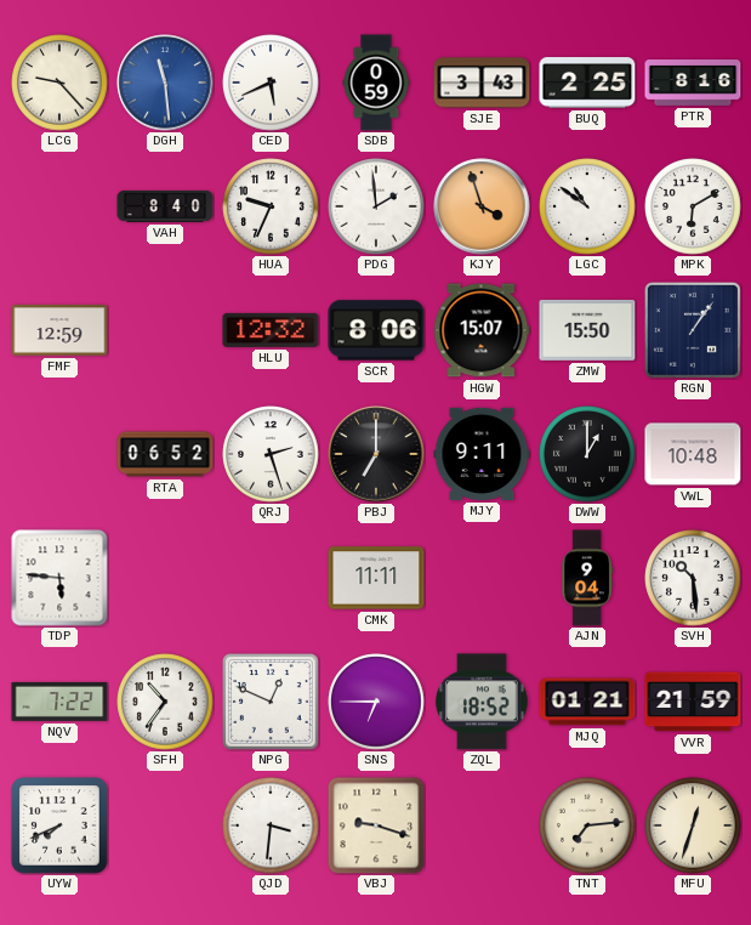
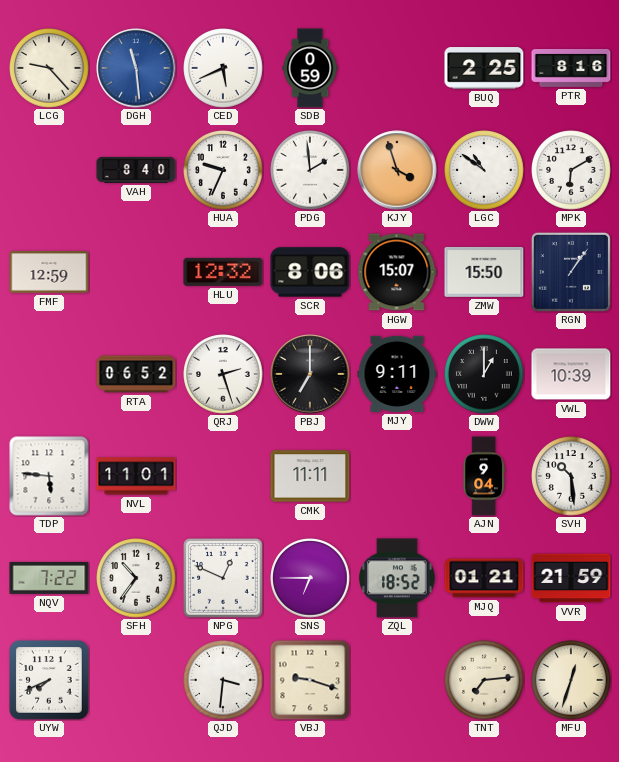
SJE: 3:43 -> none (482, 83)
VWL: 10:48 -> 10:39 (571, 374)
NVL: none -> 11:01 (136, 476)
